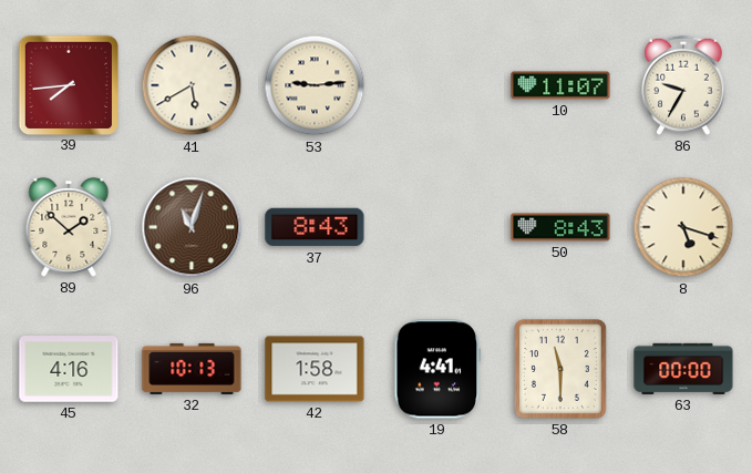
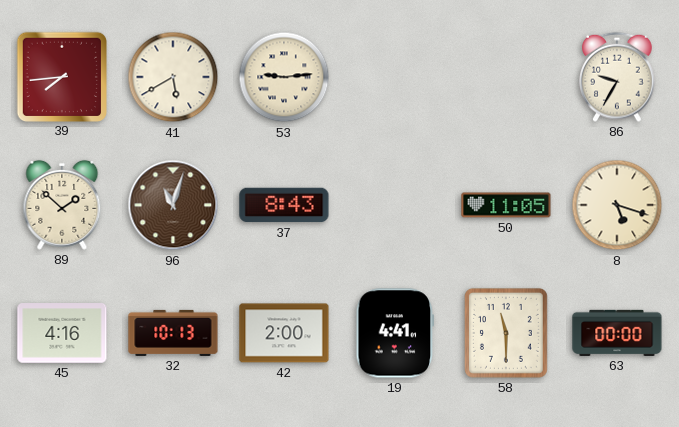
10: 11:07 -> none (560, 85)
50: 8:43 -> 11:05 (506, 205)
42: 1:58 -> 2:00 (284, 333)
